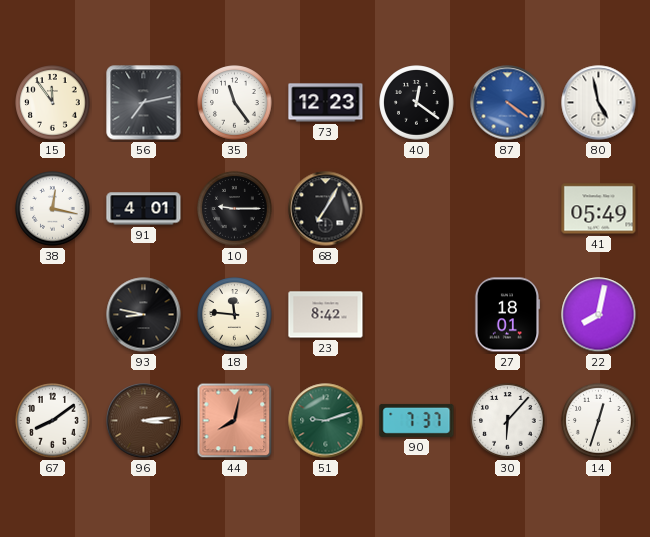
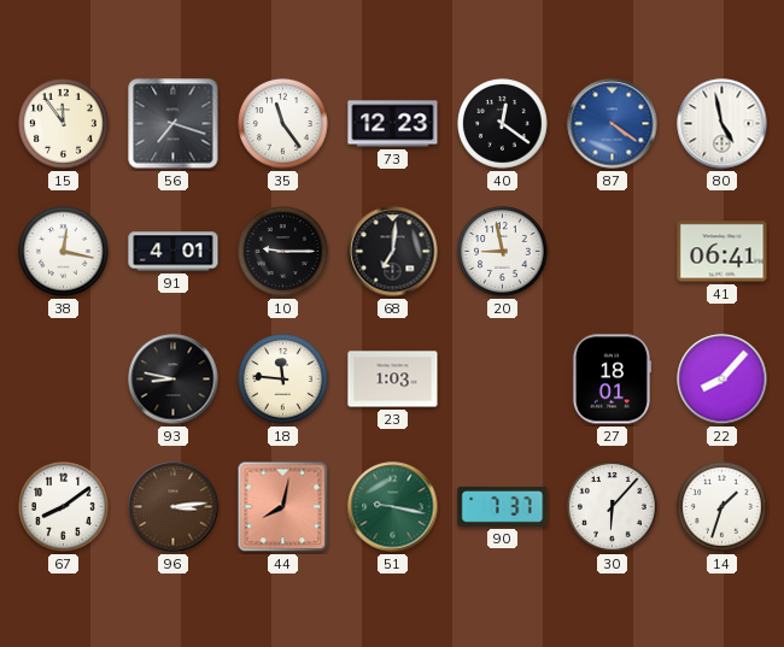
56: 7:13 -> 7:18 (174, 124)
68: 7:05 -> 7:01 (393, 252)
20: none -> 8:58 (503, 252)
41: 05:49 -> 06:41 (722, 252)
23: 8:42 -> 1:03 (393, 380)
22: 8:02 -> 8:07 (722, 380)
51: 9:12 -> 9:17 (393, 507)
14: 12:33 -> 1:33 (722, 507)
